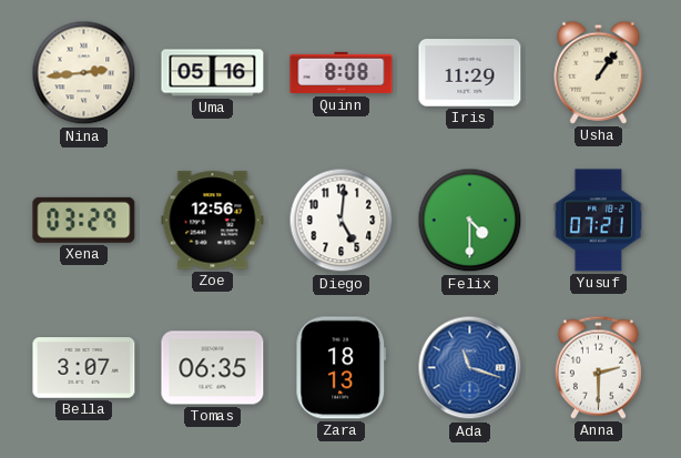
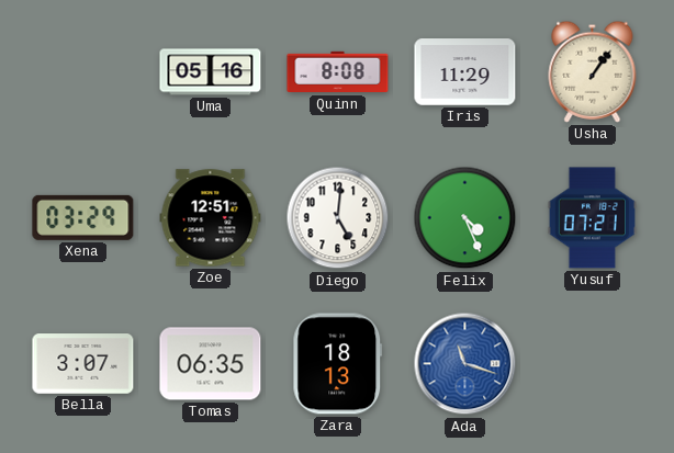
Nina: 2:44 -> none (84, 73)
Zoe: 12:56 -> 12:51 (211, 218)
Felix: 4:30 -> 4:26 (465, 218)
Anna: 2:30 -> none (598, 367)
